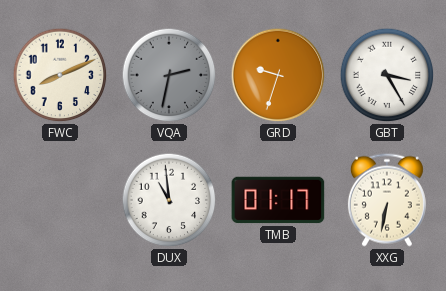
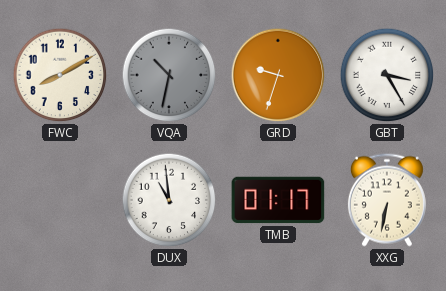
FWC: 8:11 -> 8:10 (60, 75)
VQA: 2:32 -> 10:32 (169, 75)
